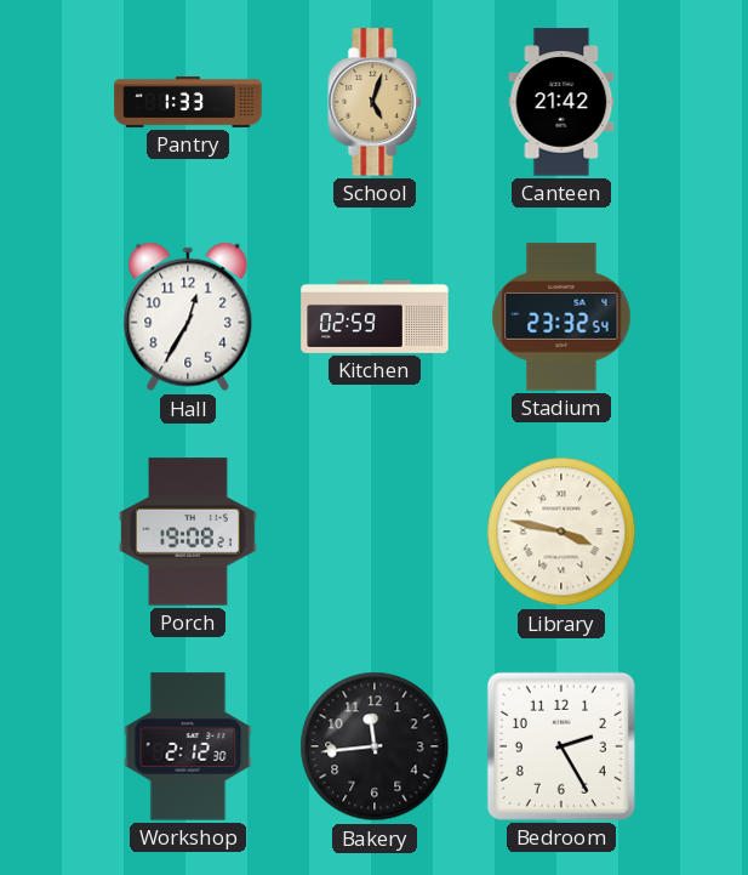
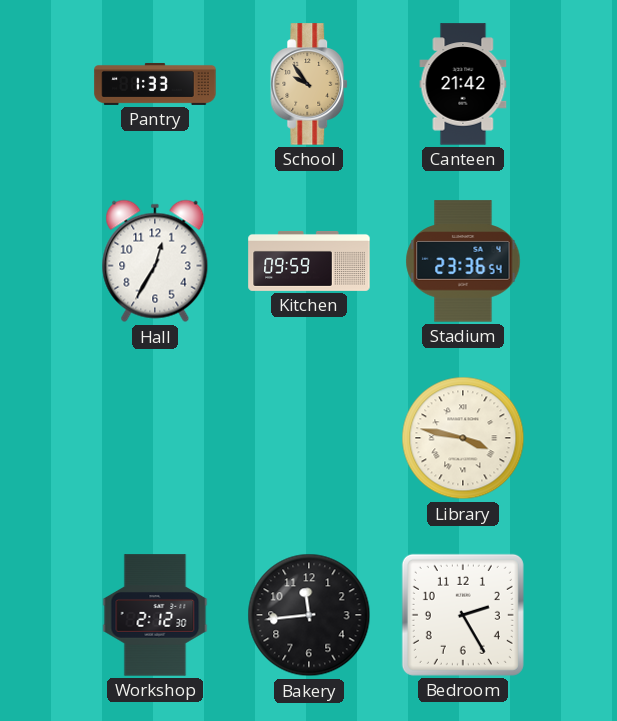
School: 5:03 -> 9:54 (310, 84)
Kitchen: 02:59 -> 09:59 (309, 261)
Stadium: 23:32 -> 23:36 (463, 261)
Porch: 19:08 -> none (189, 532)
